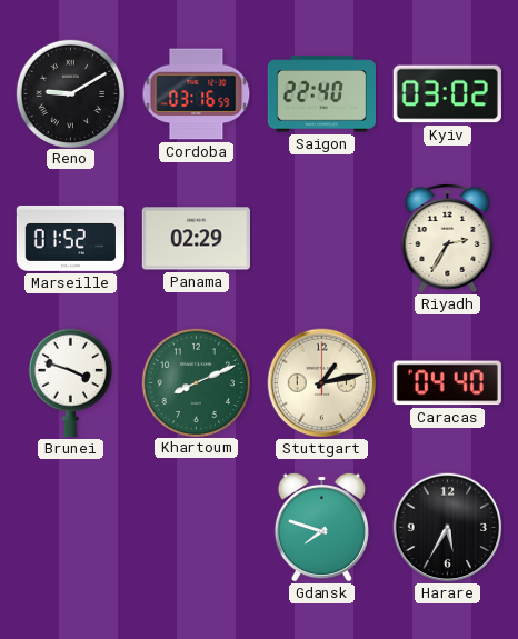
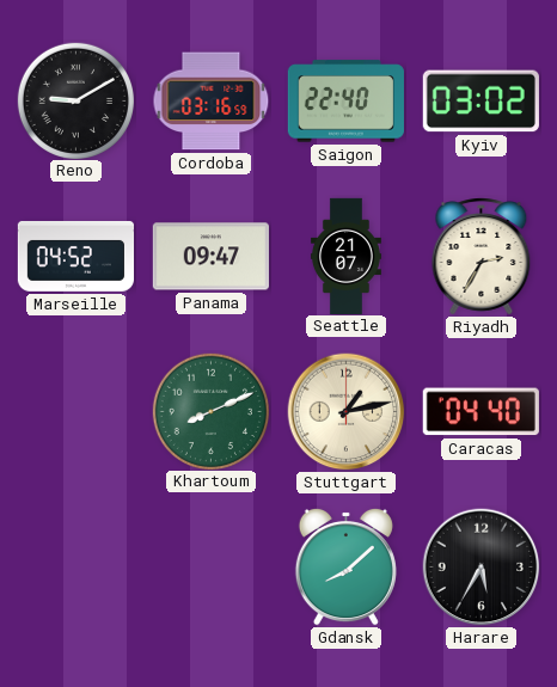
Marseille: 01:52 -> 04:52 (75, 256)
Panama: 02:29 -> 09:47 (210, 257)
Seattle: none -> 21:07 (345, 256)
Brunei: 3:48 -> none (70, 382)
Gdansk: 7:48 -> 8:08 (345, 566)
